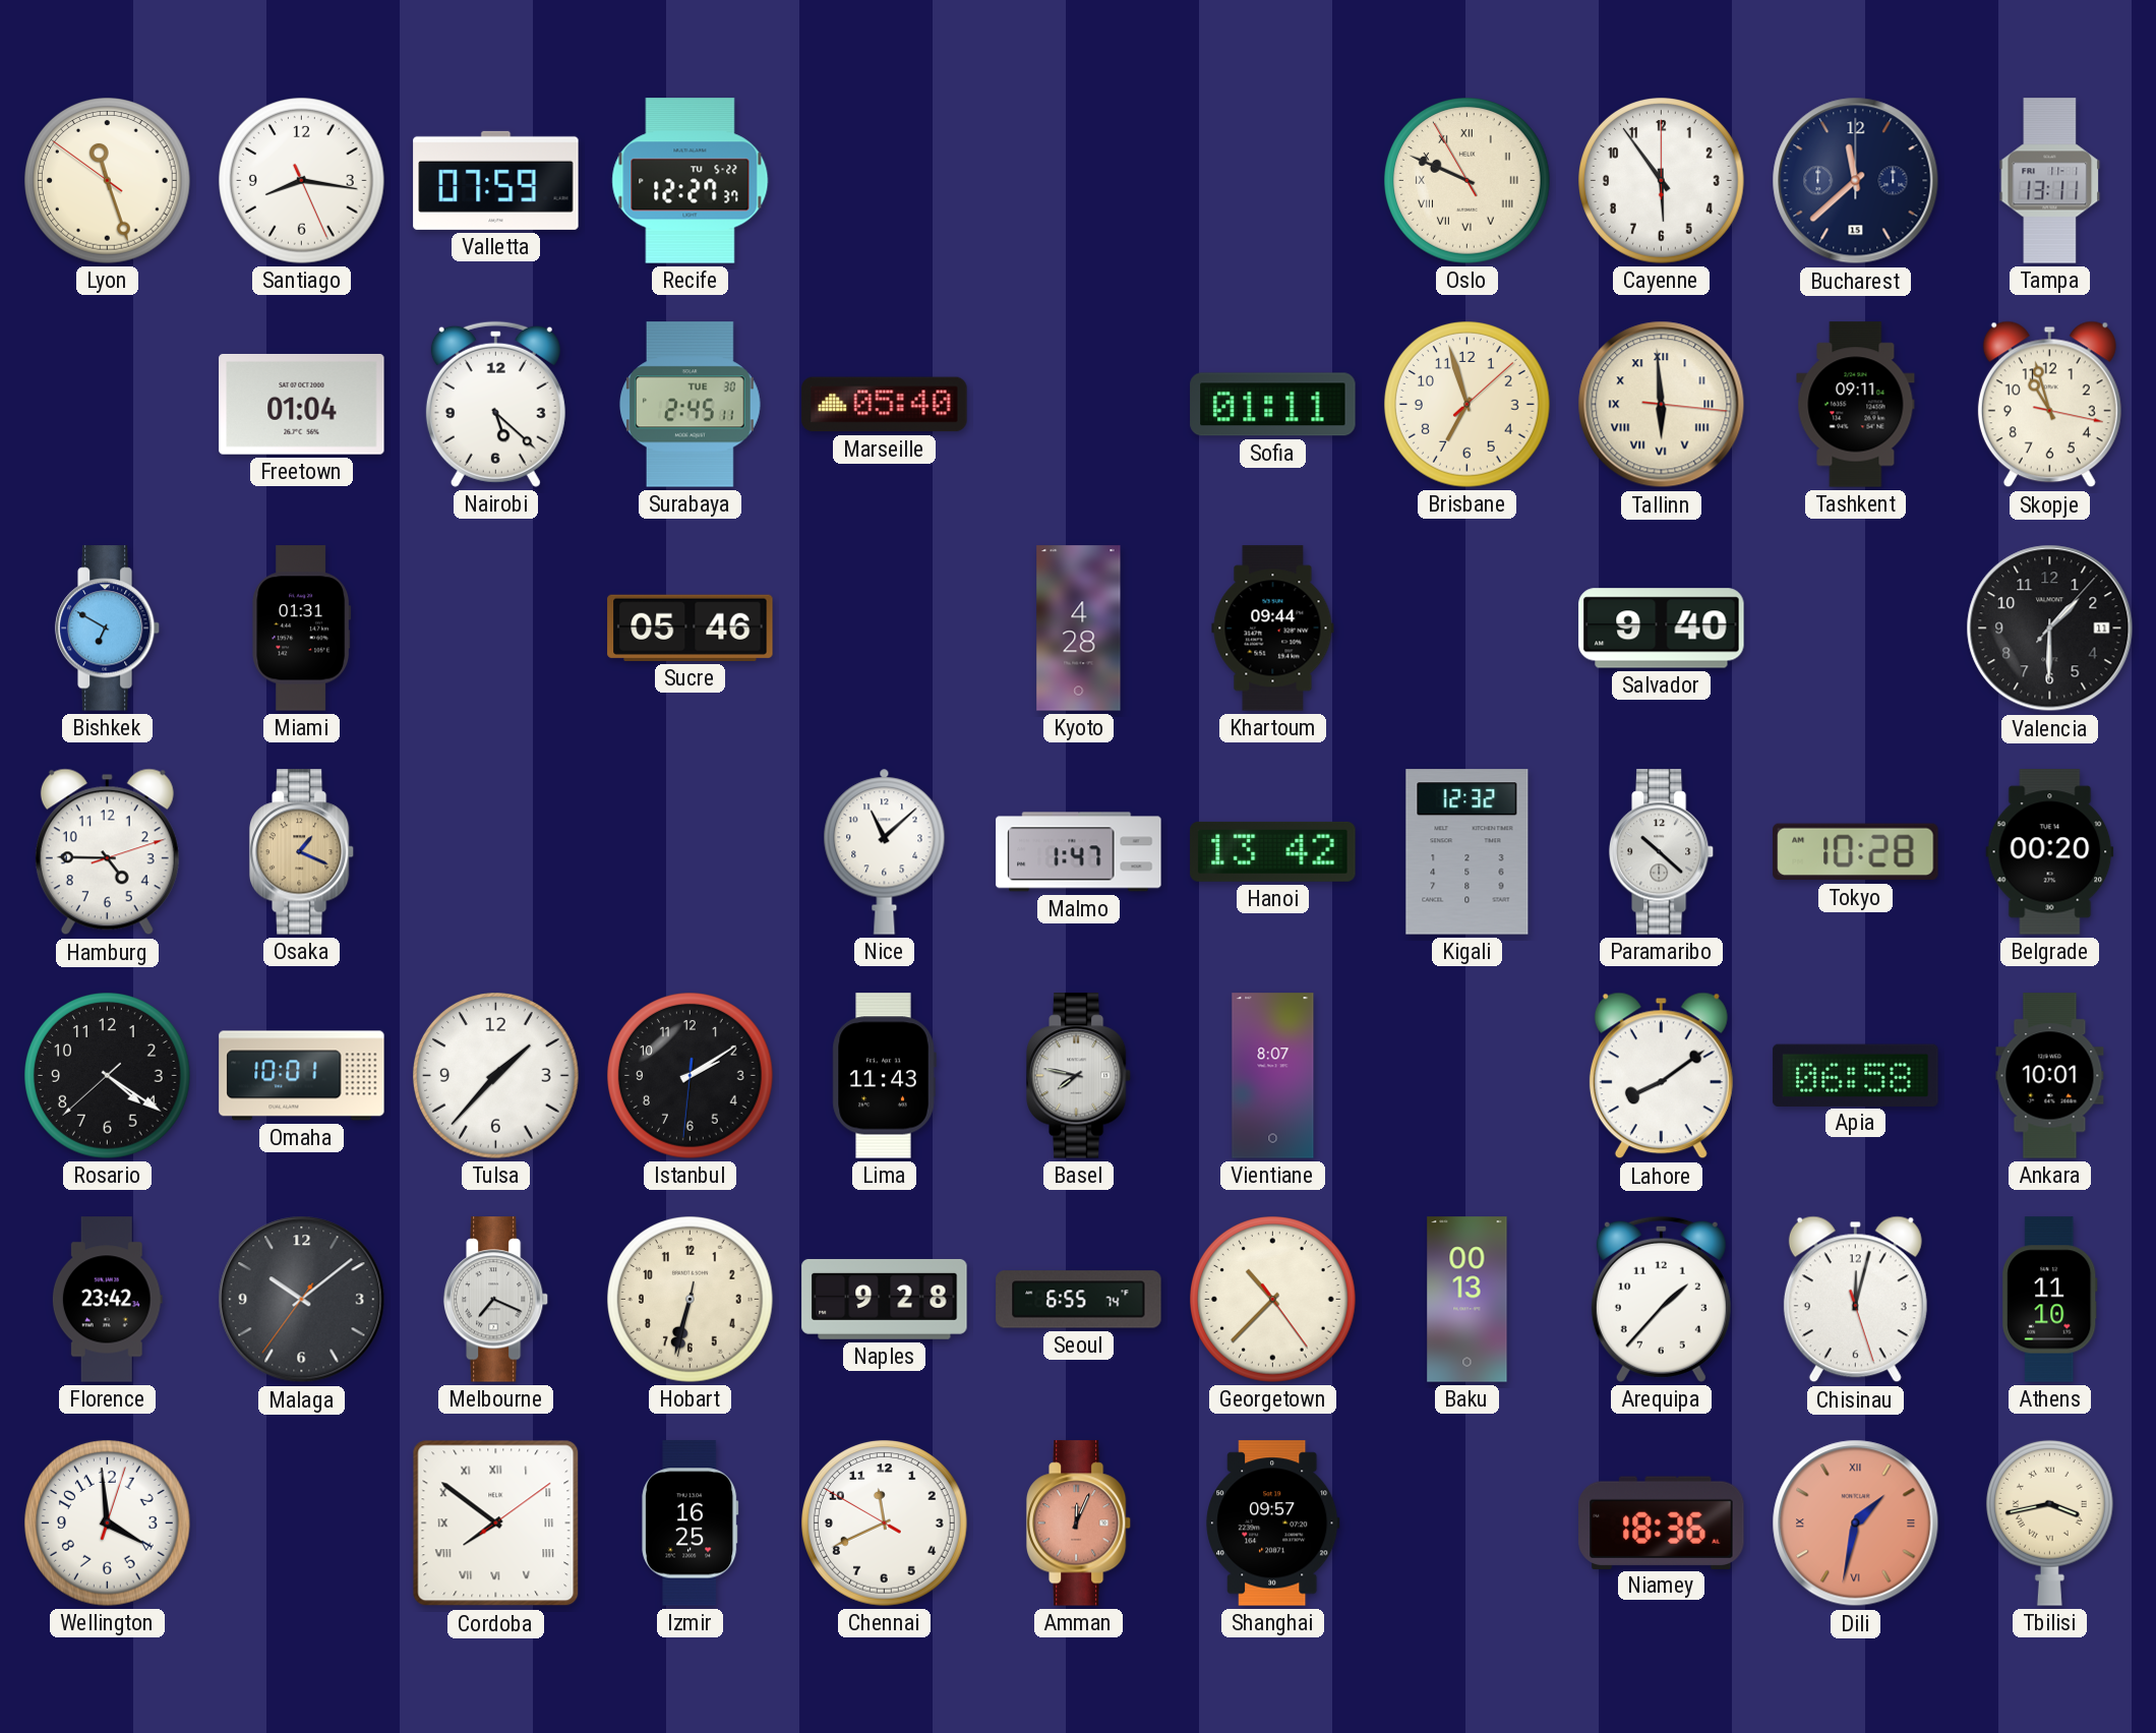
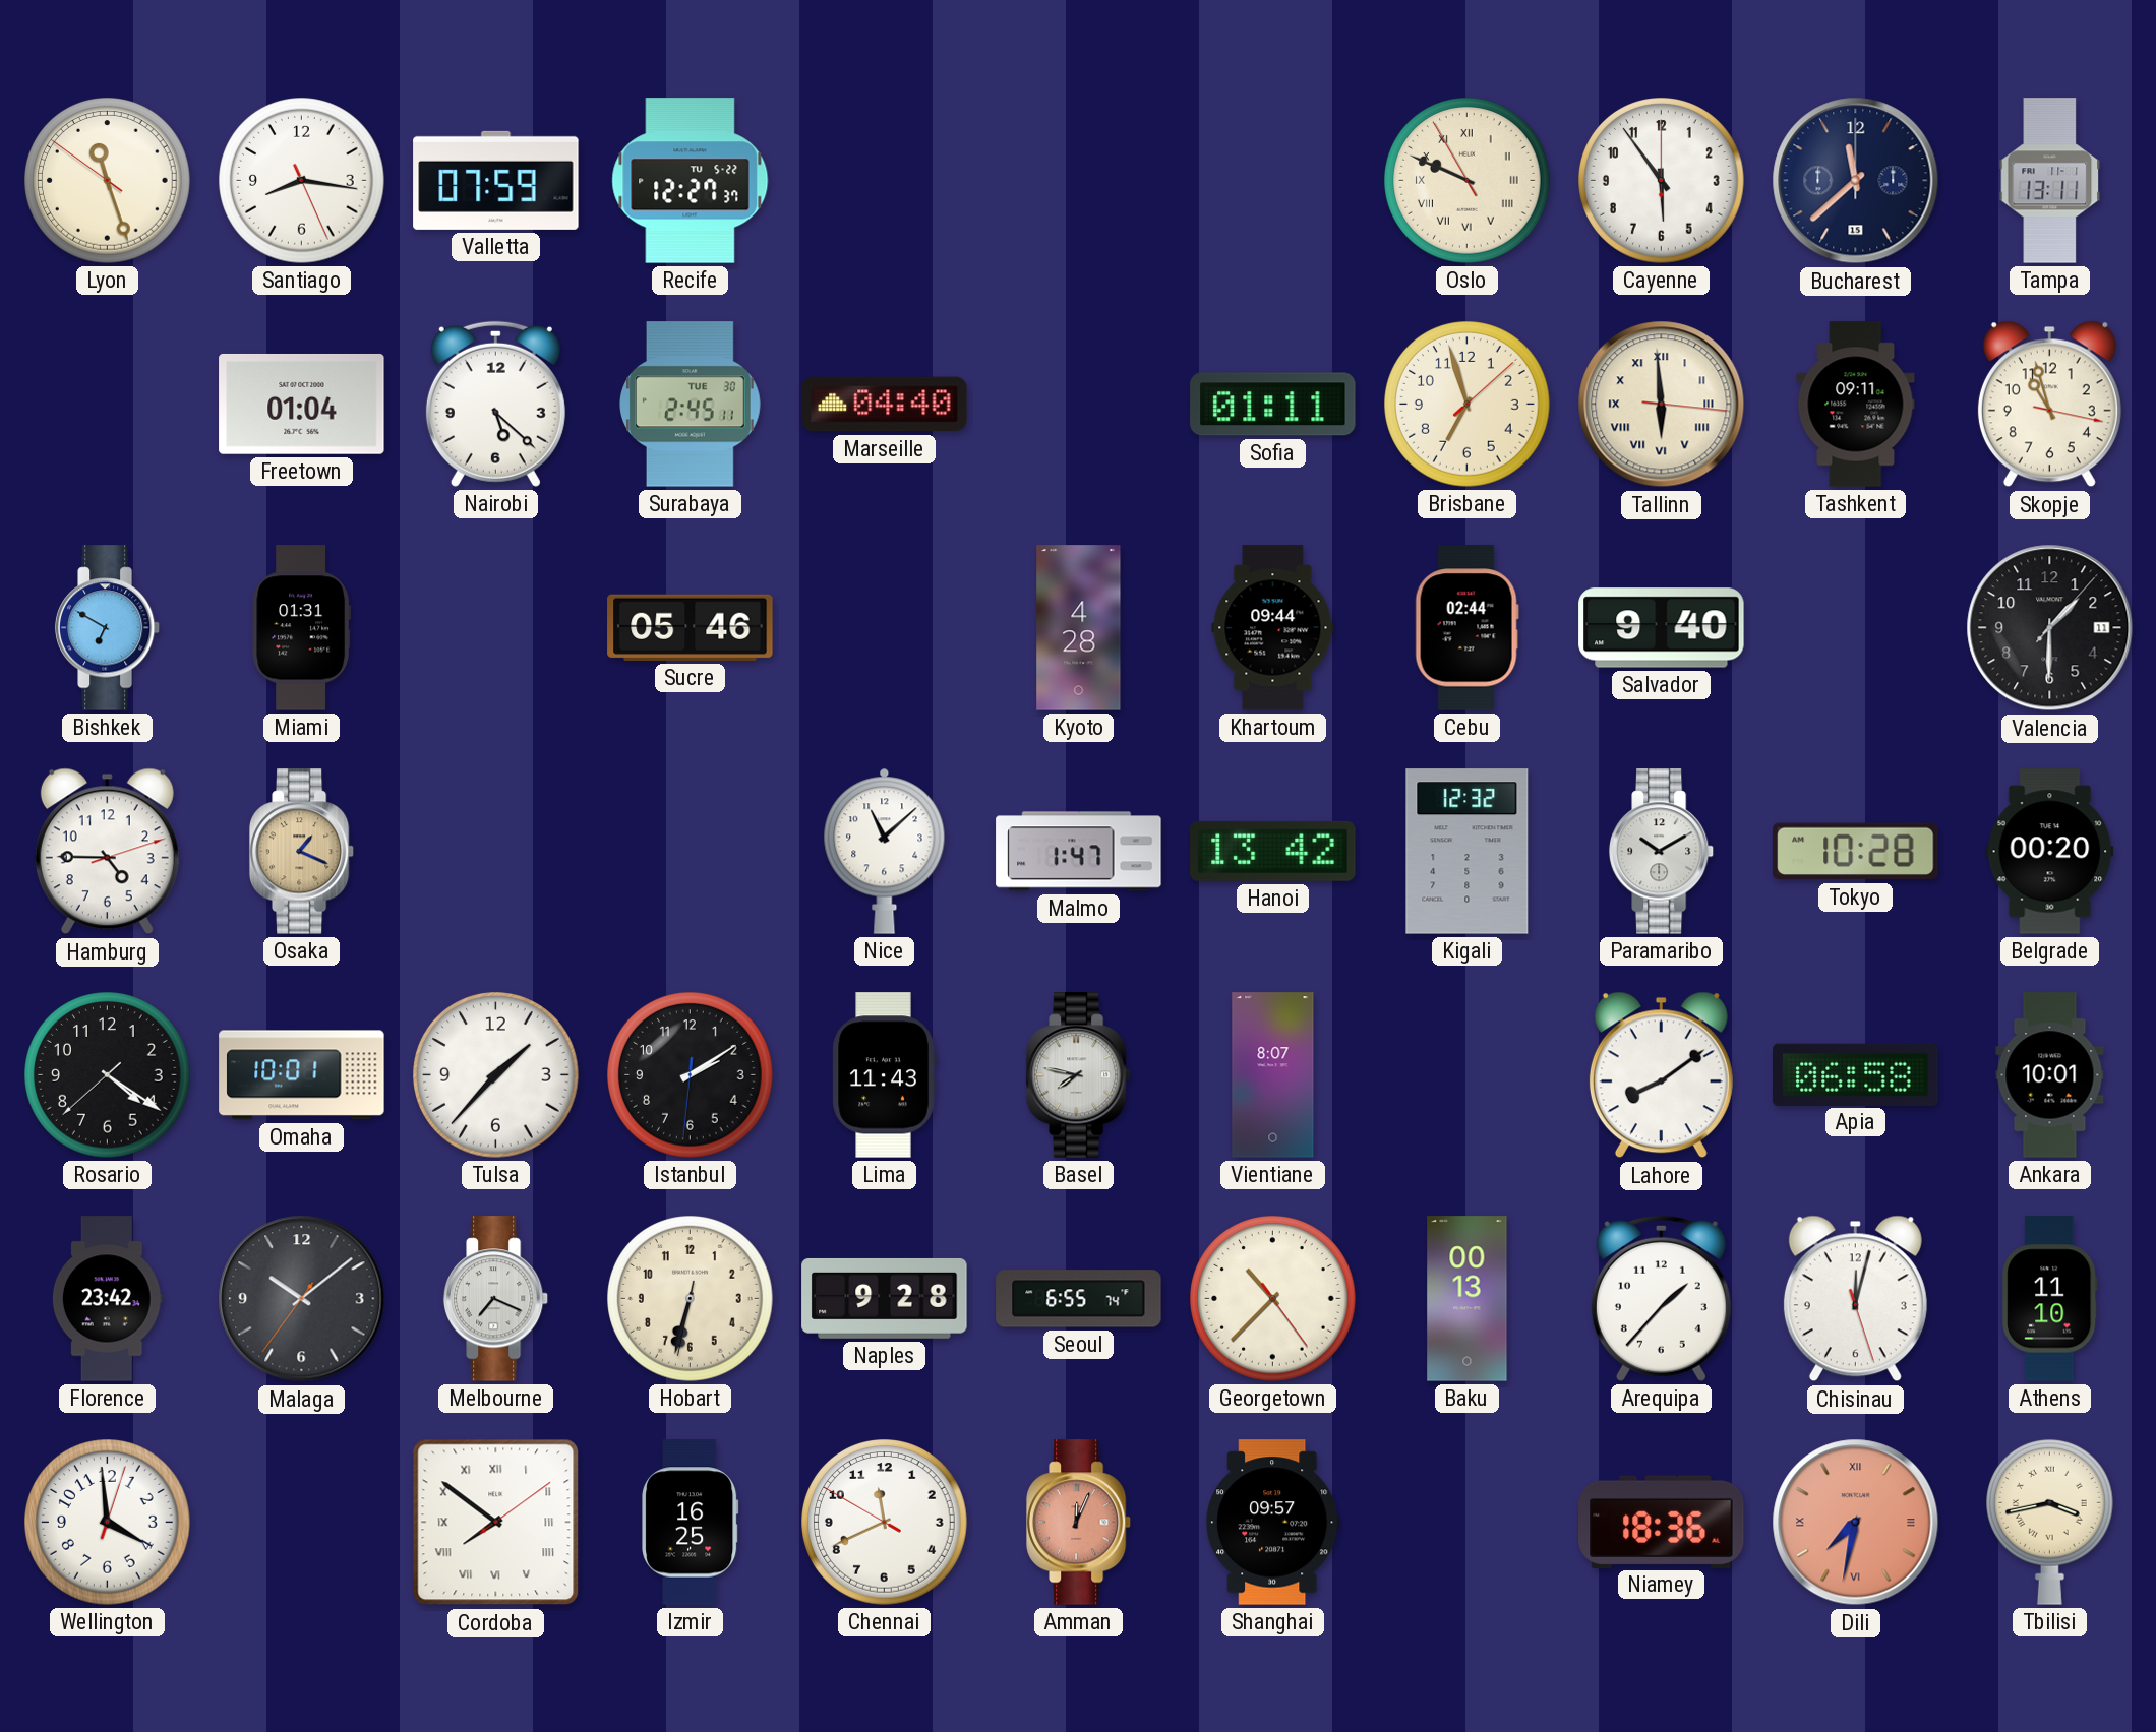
Marseille: 05:40 -> 04:40 (885, 405)
Cebu: none -> 02:44 (1466, 628)
Paramaribo: 10:22 -> 10:10 (1662, 852)
Dili: 1:32 -> 7:32 (1856, 1523)
